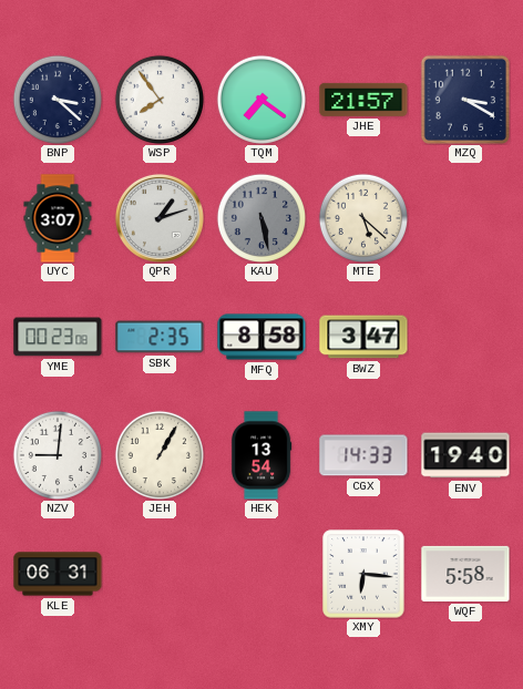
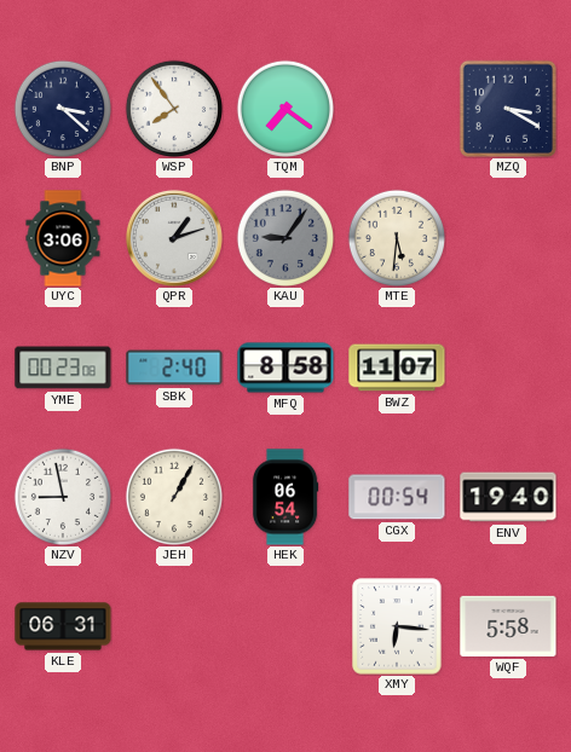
JHE: 21:57 -> none (363, 100)
UYC: 3:07 -> 3:06 (63, 238)
KAU: 5:28 -> 9:06 (284, 237)
MTE: 5:22 -> 5:31 (396, 237)
SBK: 2:35 -> 2:40 (174, 368)
BWZ: 3:47 -> 11:07 (397, 368)
NZV: 9:01 -> 8:58 (62, 496)
HEK: 13:54 -> 06:54 (285, 497)
CGX: 14:33 -> 00:54 (397, 497)
